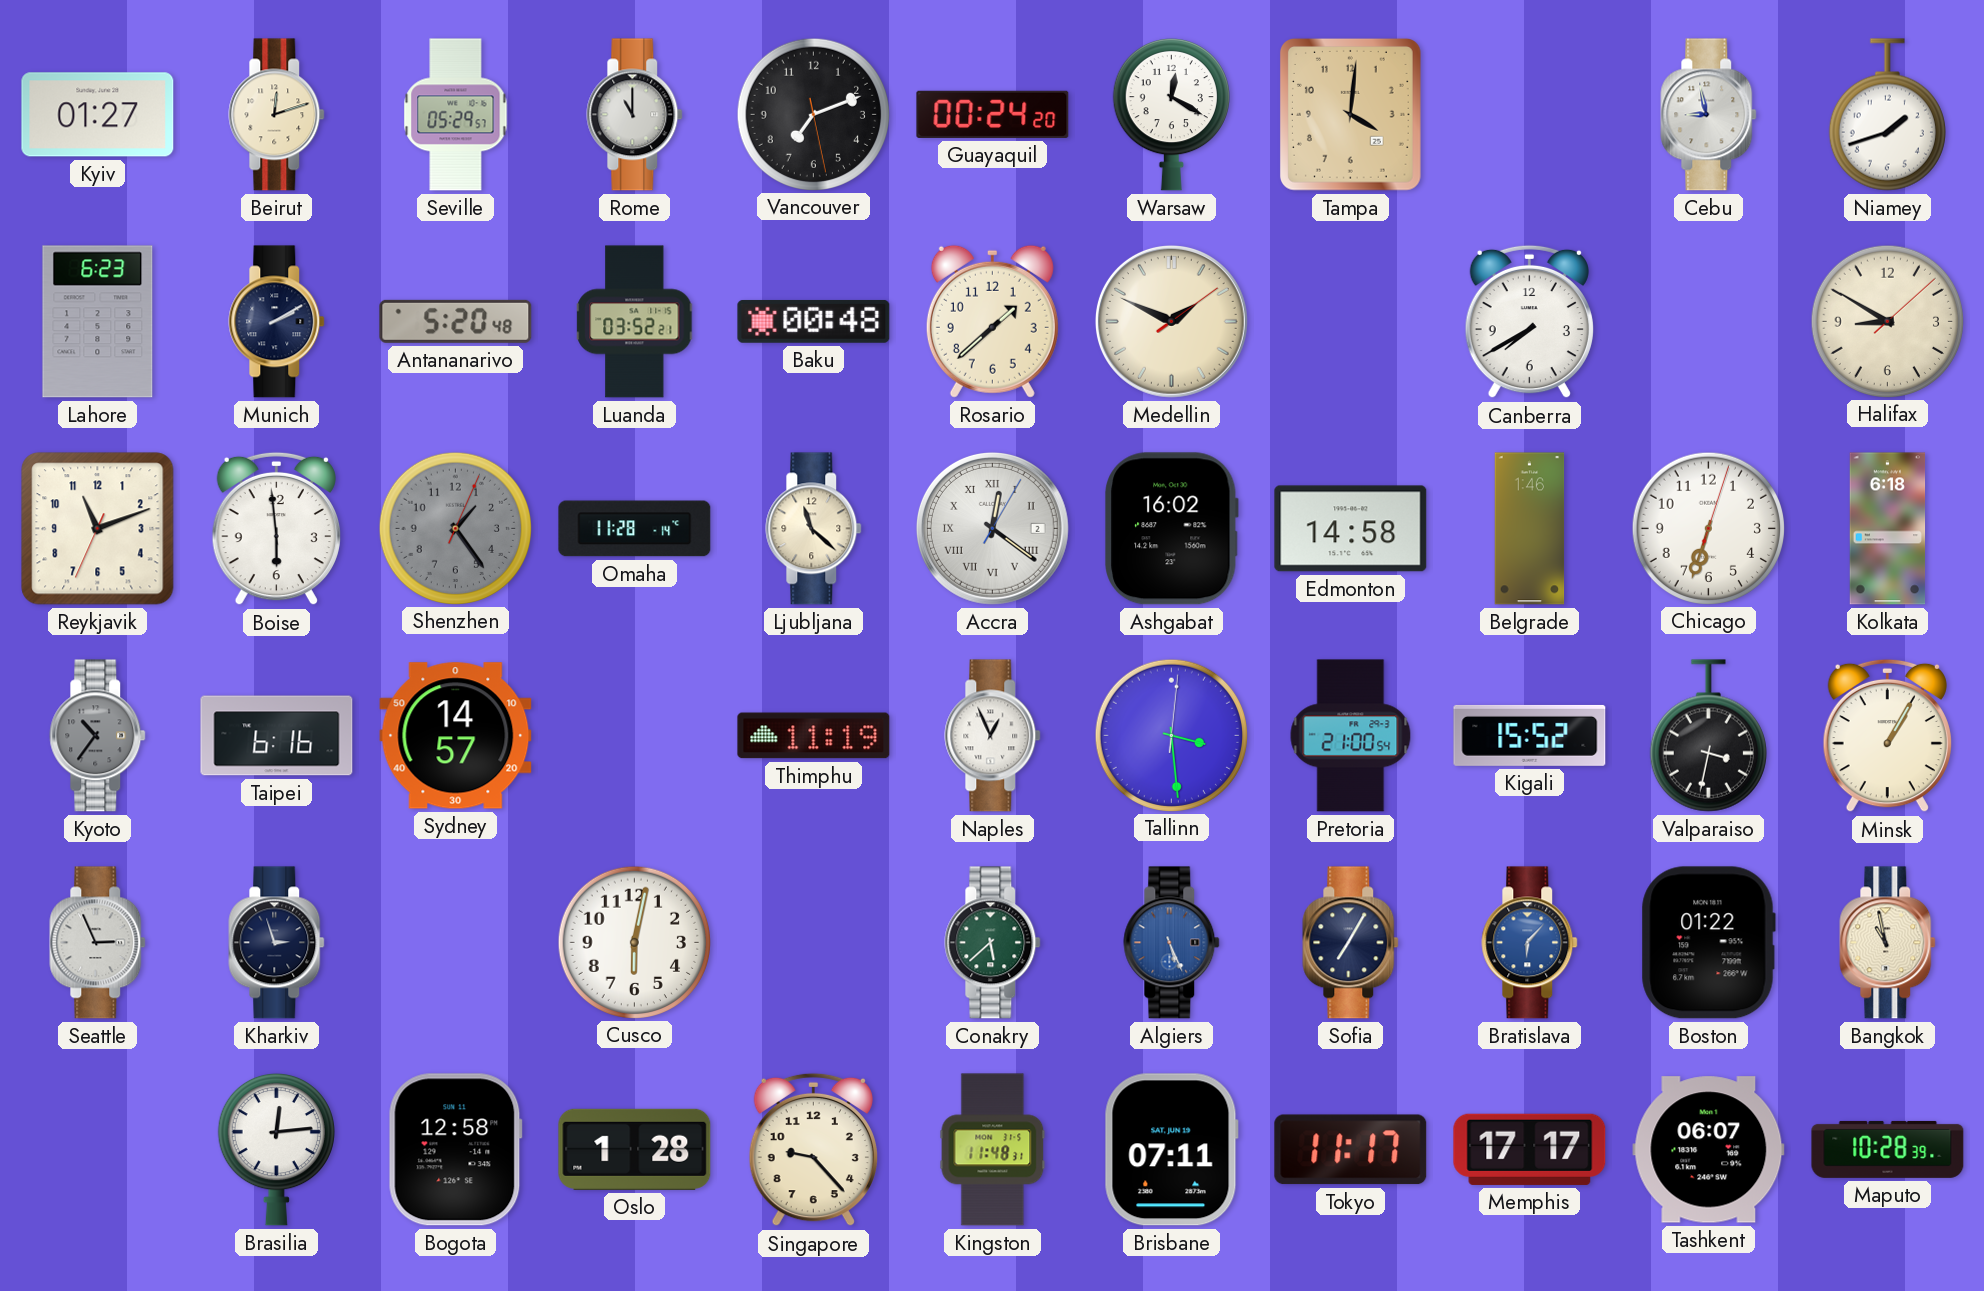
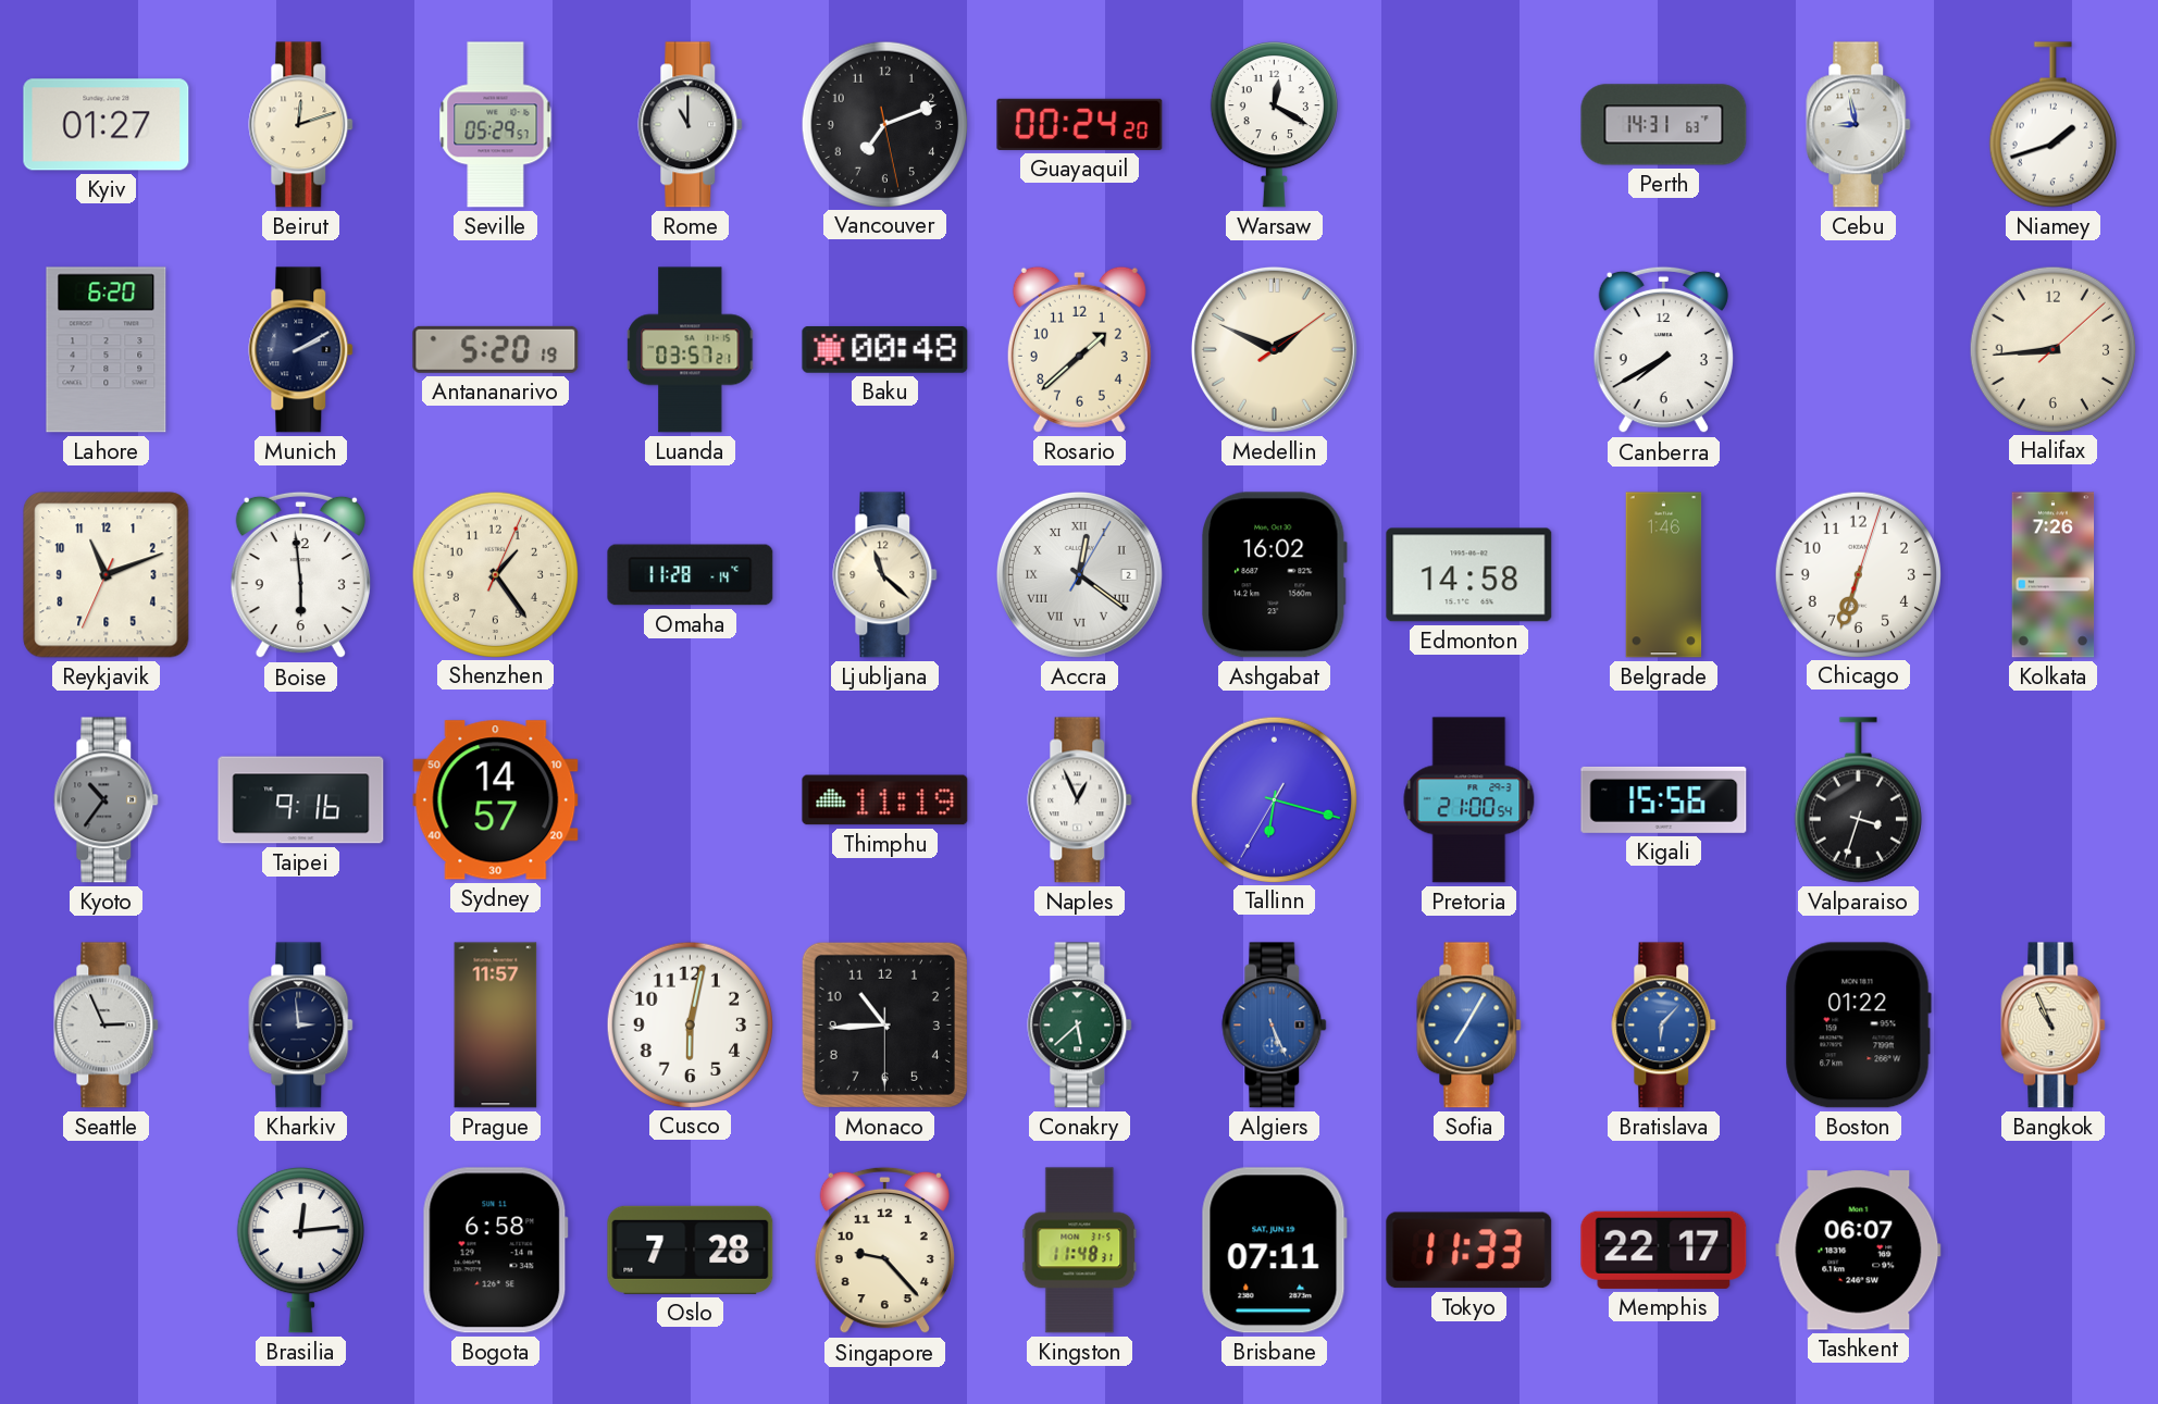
Tampa: 4:01 -> none (1350, 114)
Perth: none -> 14:31 (1664, 125)
Lahore: 6:23 -> 6:20 (107, 350)
Antananarivo: 5:20:48 -> 5:20:19 (496, 349)
Luanda: 03:52 -> 03:57 (691, 350)
Halifax: 8:50 -> 8:44 (2052, 349)
Shenzhen dial: grey -> cream (495, 574)
Kolkata: 6:18 -> 7:26 (2054, 575)
Taipei: 6:16 -> 9:16 (301, 800)
Tallinn: 3:29 -> 6:17 (1274, 799)
Kigali: 15:52 -> 15:56 (1664, 799)
Valparaiso: 3:32 -> 3:33 (1858, 800)
Minsk: 1:05 -> none (1887, 736)
Kharkiv: 2:57 -> 2:59 (301, 1026)
Prague: none -> 11:57 (496, 1026)
Monaco: none -> 10:44 (884, 1024)
Sofia dial: navy -> blue (1469, 1026)
Bangkok: 10:58 -> 10:56 (2054, 1026)
Bogota: 12:58 -> 6:58 (495, 1251)
Oslo: 1:28 -> 7:28 (691, 1250)
Tokyo: 11:17 -> 11:33 (1469, 1251)
Memphis: 17:17 -> 22:17 (1664, 1250)
Maputo: 10:28 -> none (1888, 1149)
